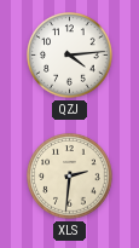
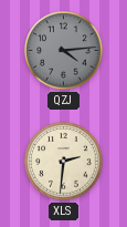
QZJ dial: white -> grey (64, 51)
